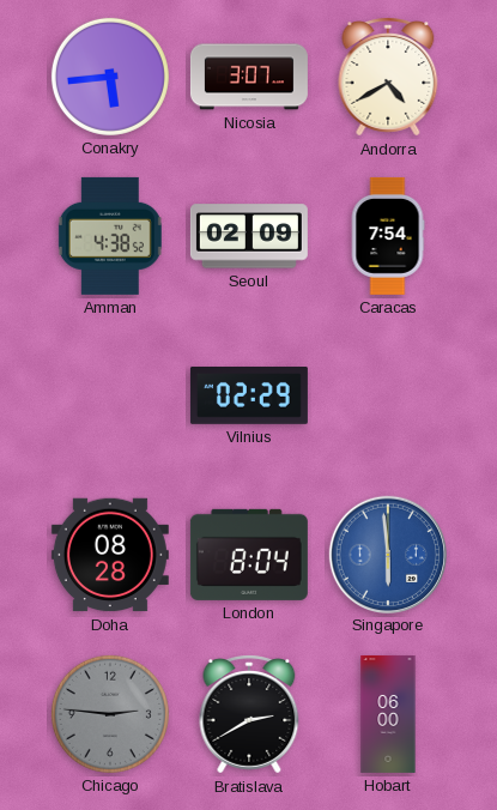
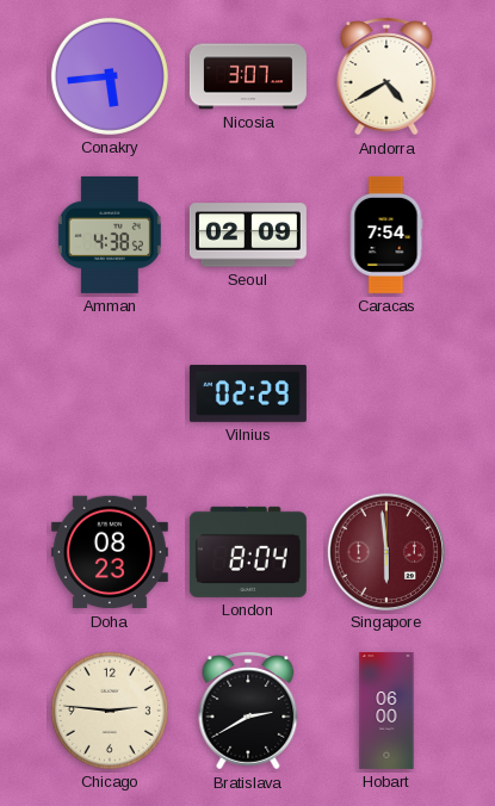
Doha: 08:28 -> 08:23 (110, 552)
Singapore dial: blue -> burgundy (385, 551)
Chicago dial: grey -> cream (110, 711)
